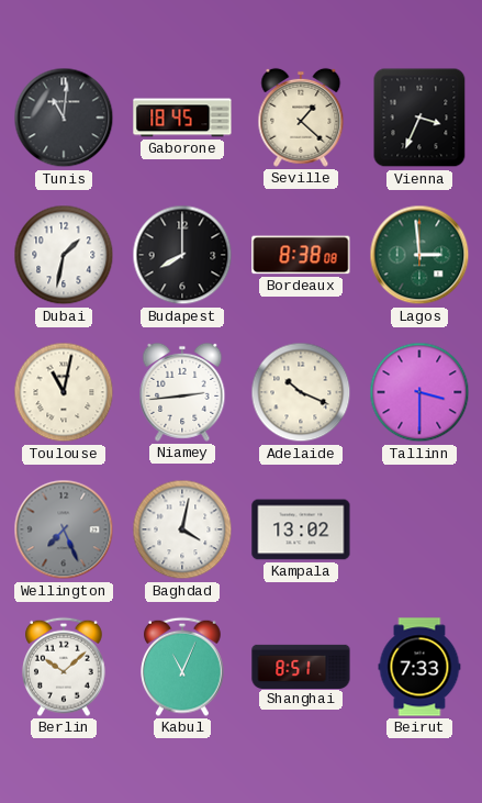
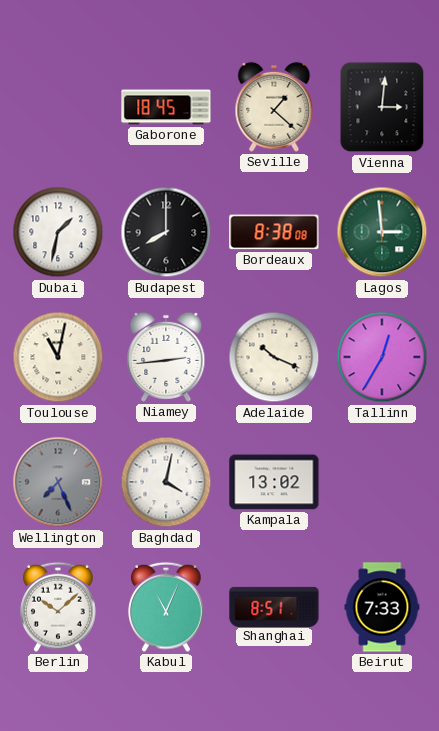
Tunis: 11:01 -> none (64, 118)
Vienna: 3:34 -> 3:01 (382, 107)
Tallinn: 3:30 -> 12:35 (382, 357)
